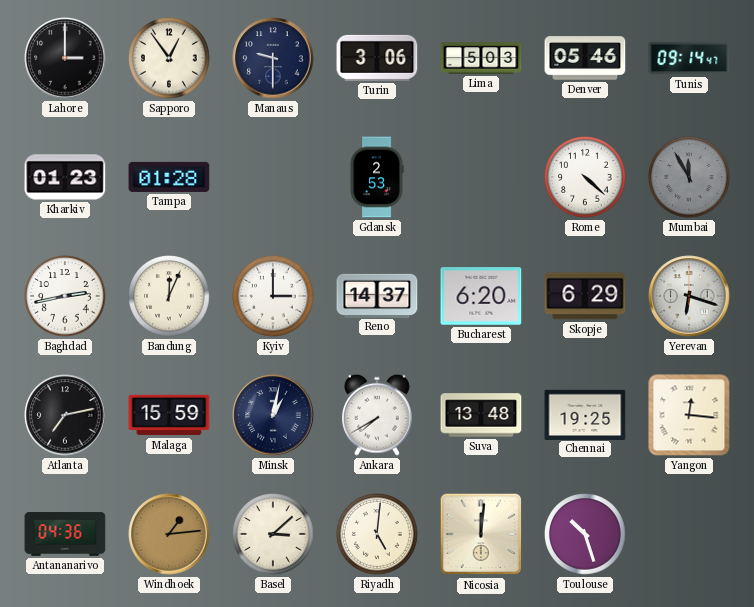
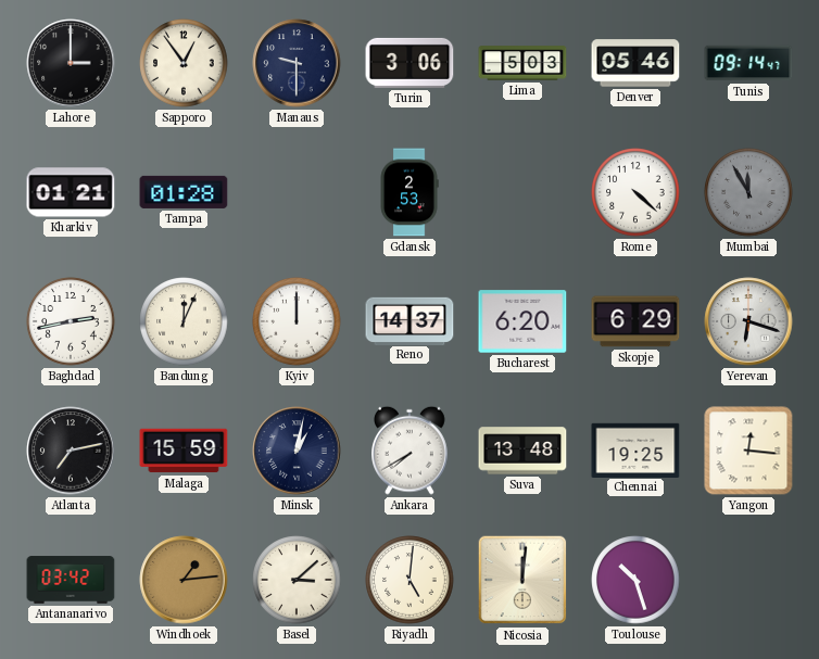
Kharkiv: 01:23 -> 01:21 (71, 192)
Kyiv: 3:00 -> 12:00 (297, 321)
Antananarivo: 04:36 -> 03:42 (71, 580)
